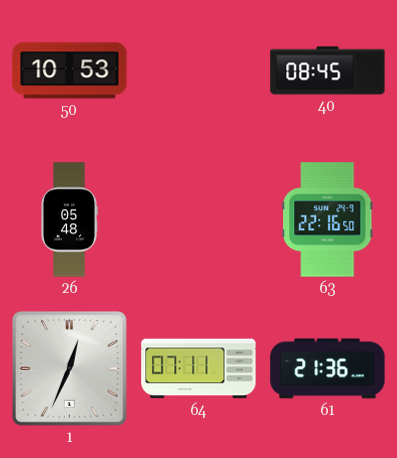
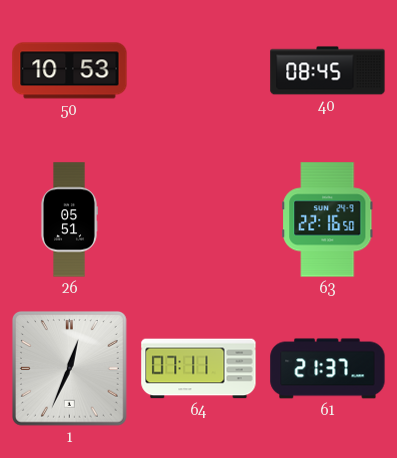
26: 05:48 -> 05:51 (69, 220)
61: 21:36 -> 21:37 (328, 369)
